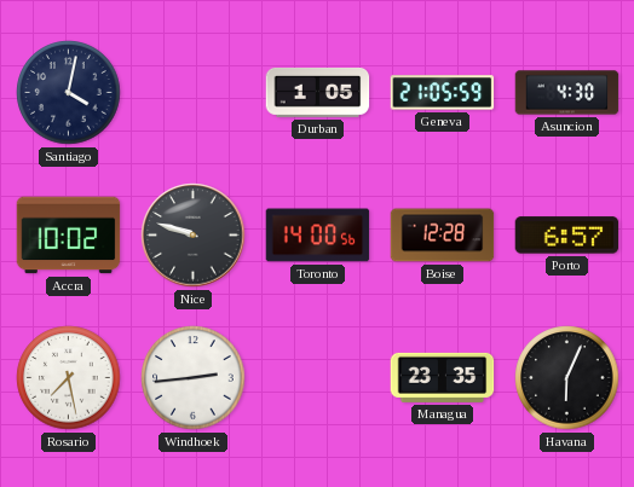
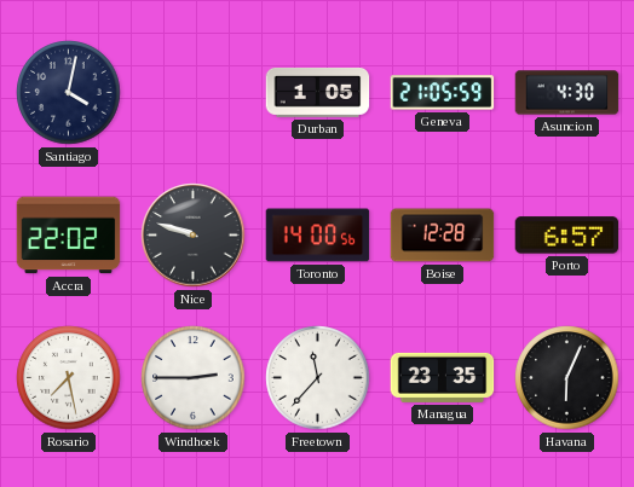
Accra: 10:02 -> 22:02 (69, 236)
Windhoek: 2:44 -> 2:45 (194, 378)
Freetown: none -> 11:37 (318, 378)
